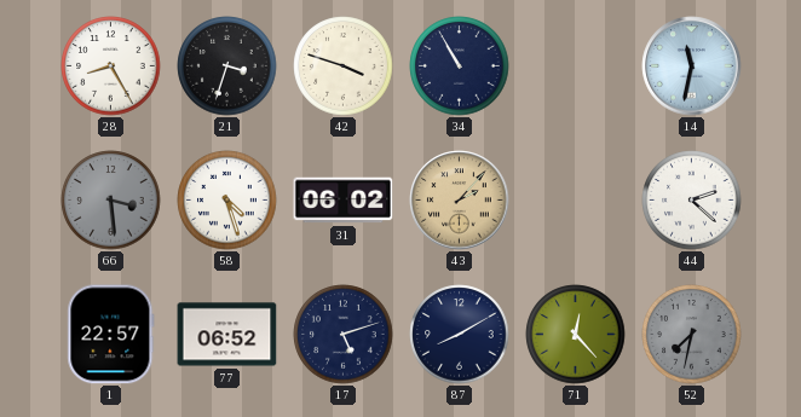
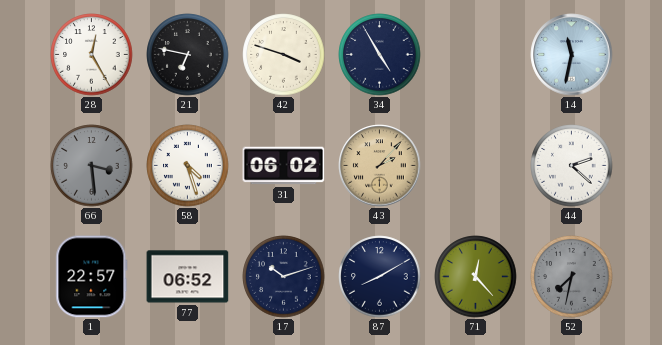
28: 8:25 -> 12:25 (92, 55)
21: 3:33 -> 6:47 (188, 55)
34: 10:55 -> 4:55 (380, 55)
17: 5:12 -> 10:12 (284, 277)
